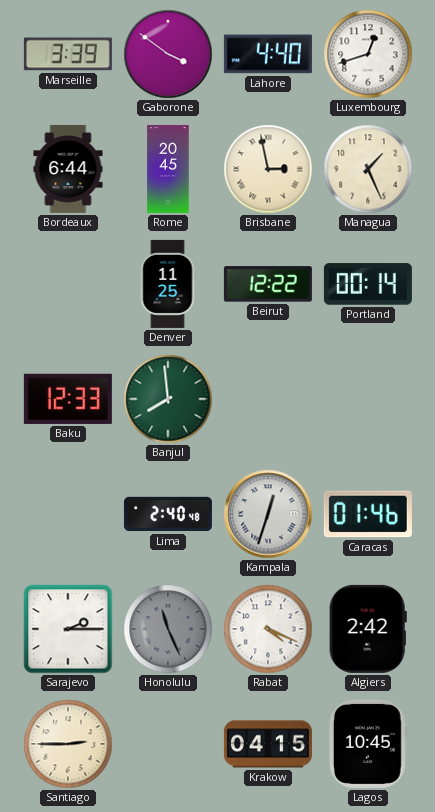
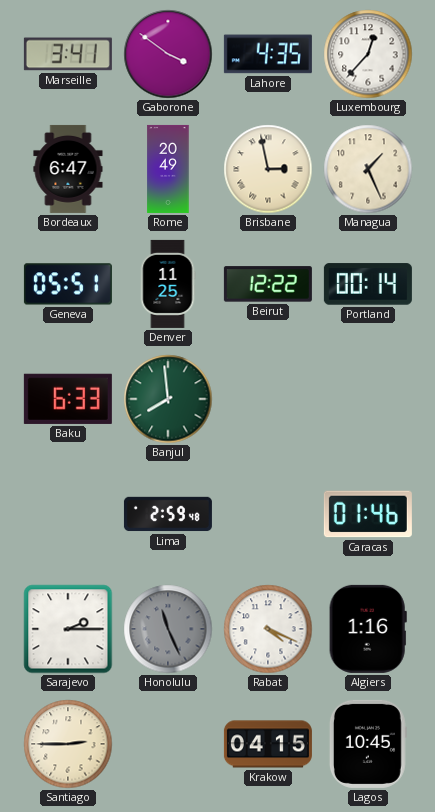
Marseille: 3:39 -> 3:41 (68, 54)
Lahore: 4:40 -> 4:35 (268, 54)
Luxembourg: 12:42 -> 12:37 (368, 54)
Bordeaux: 6:44 -> 6:47 (68, 169)
Rome: 20:45 -> 20:49 (168, 169)
Geneva: none -> 05:51 (68, 284)
Baku: 12:33 -> 6:33 (68, 399)
Lima: 2:40 -> 2:59 (168, 514)
Kampala: 12:33 -> none (268, 514)
Algiers: 2:42 -> 1:16 (368, 629)
